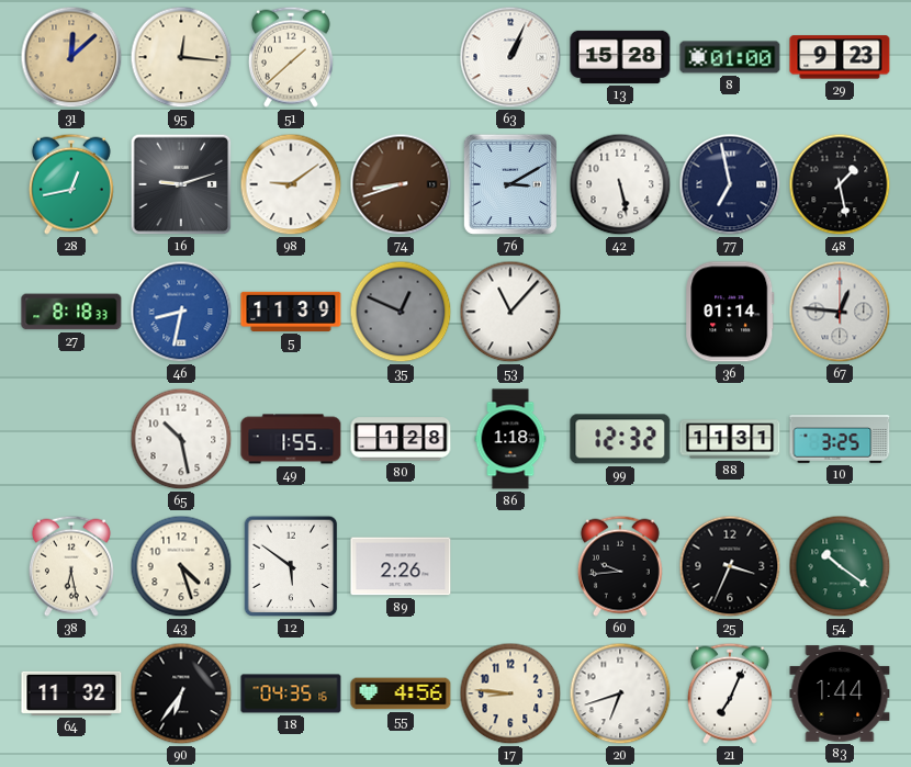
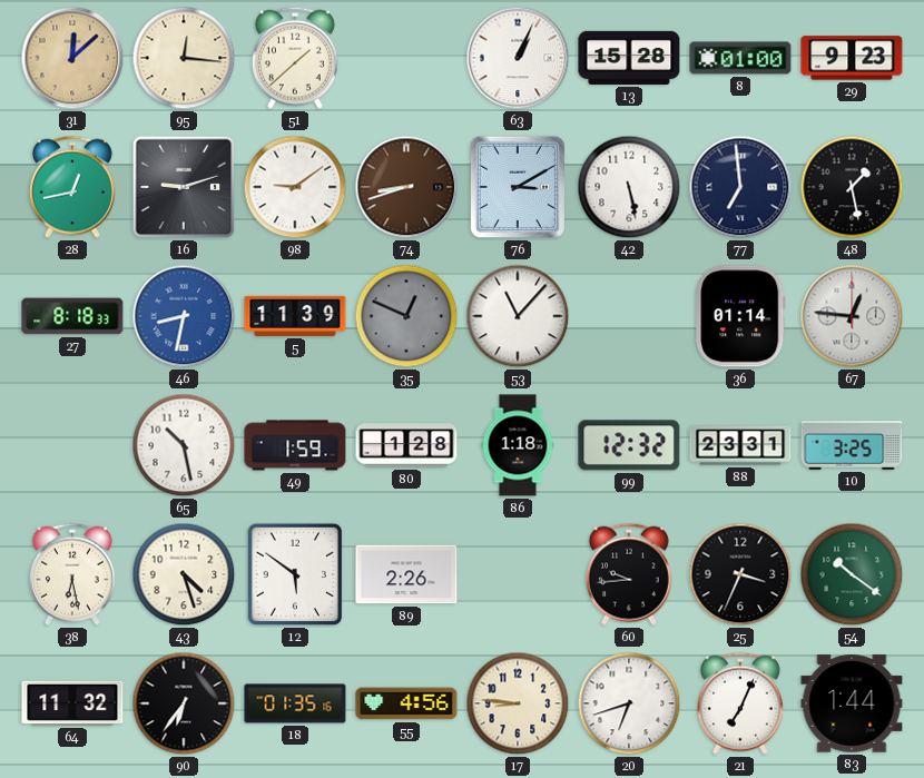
77: 6:58 -> 6:59 (740, 187)
49: 1:55 -> 1:59 (295, 445)
88: 11:31 -> 23:31 (740, 445)
18: 04:35 -> 01:35 (295, 703)
